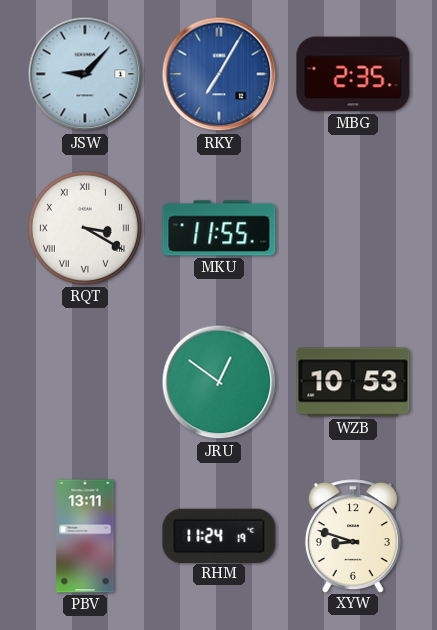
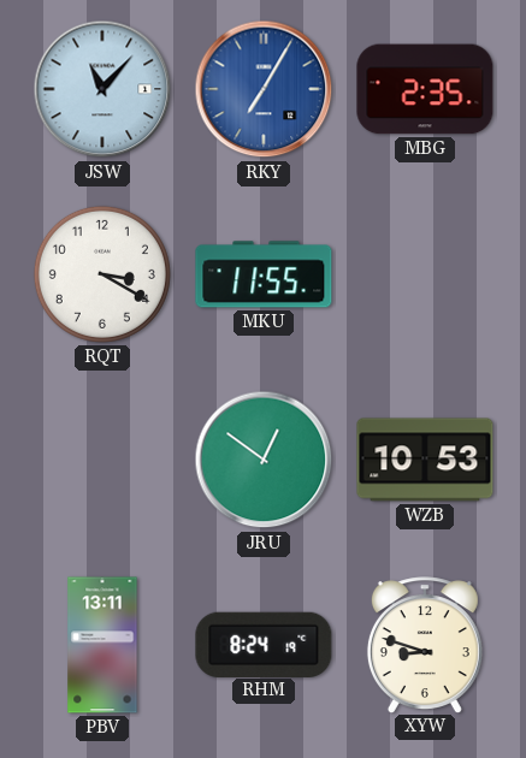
JSW: 9:07 -> 11:07 (102, 89)
RQT numerals: Roman -> Arabic (102, 274)
RHM: 11:24 -> 8:24 (264, 644)
